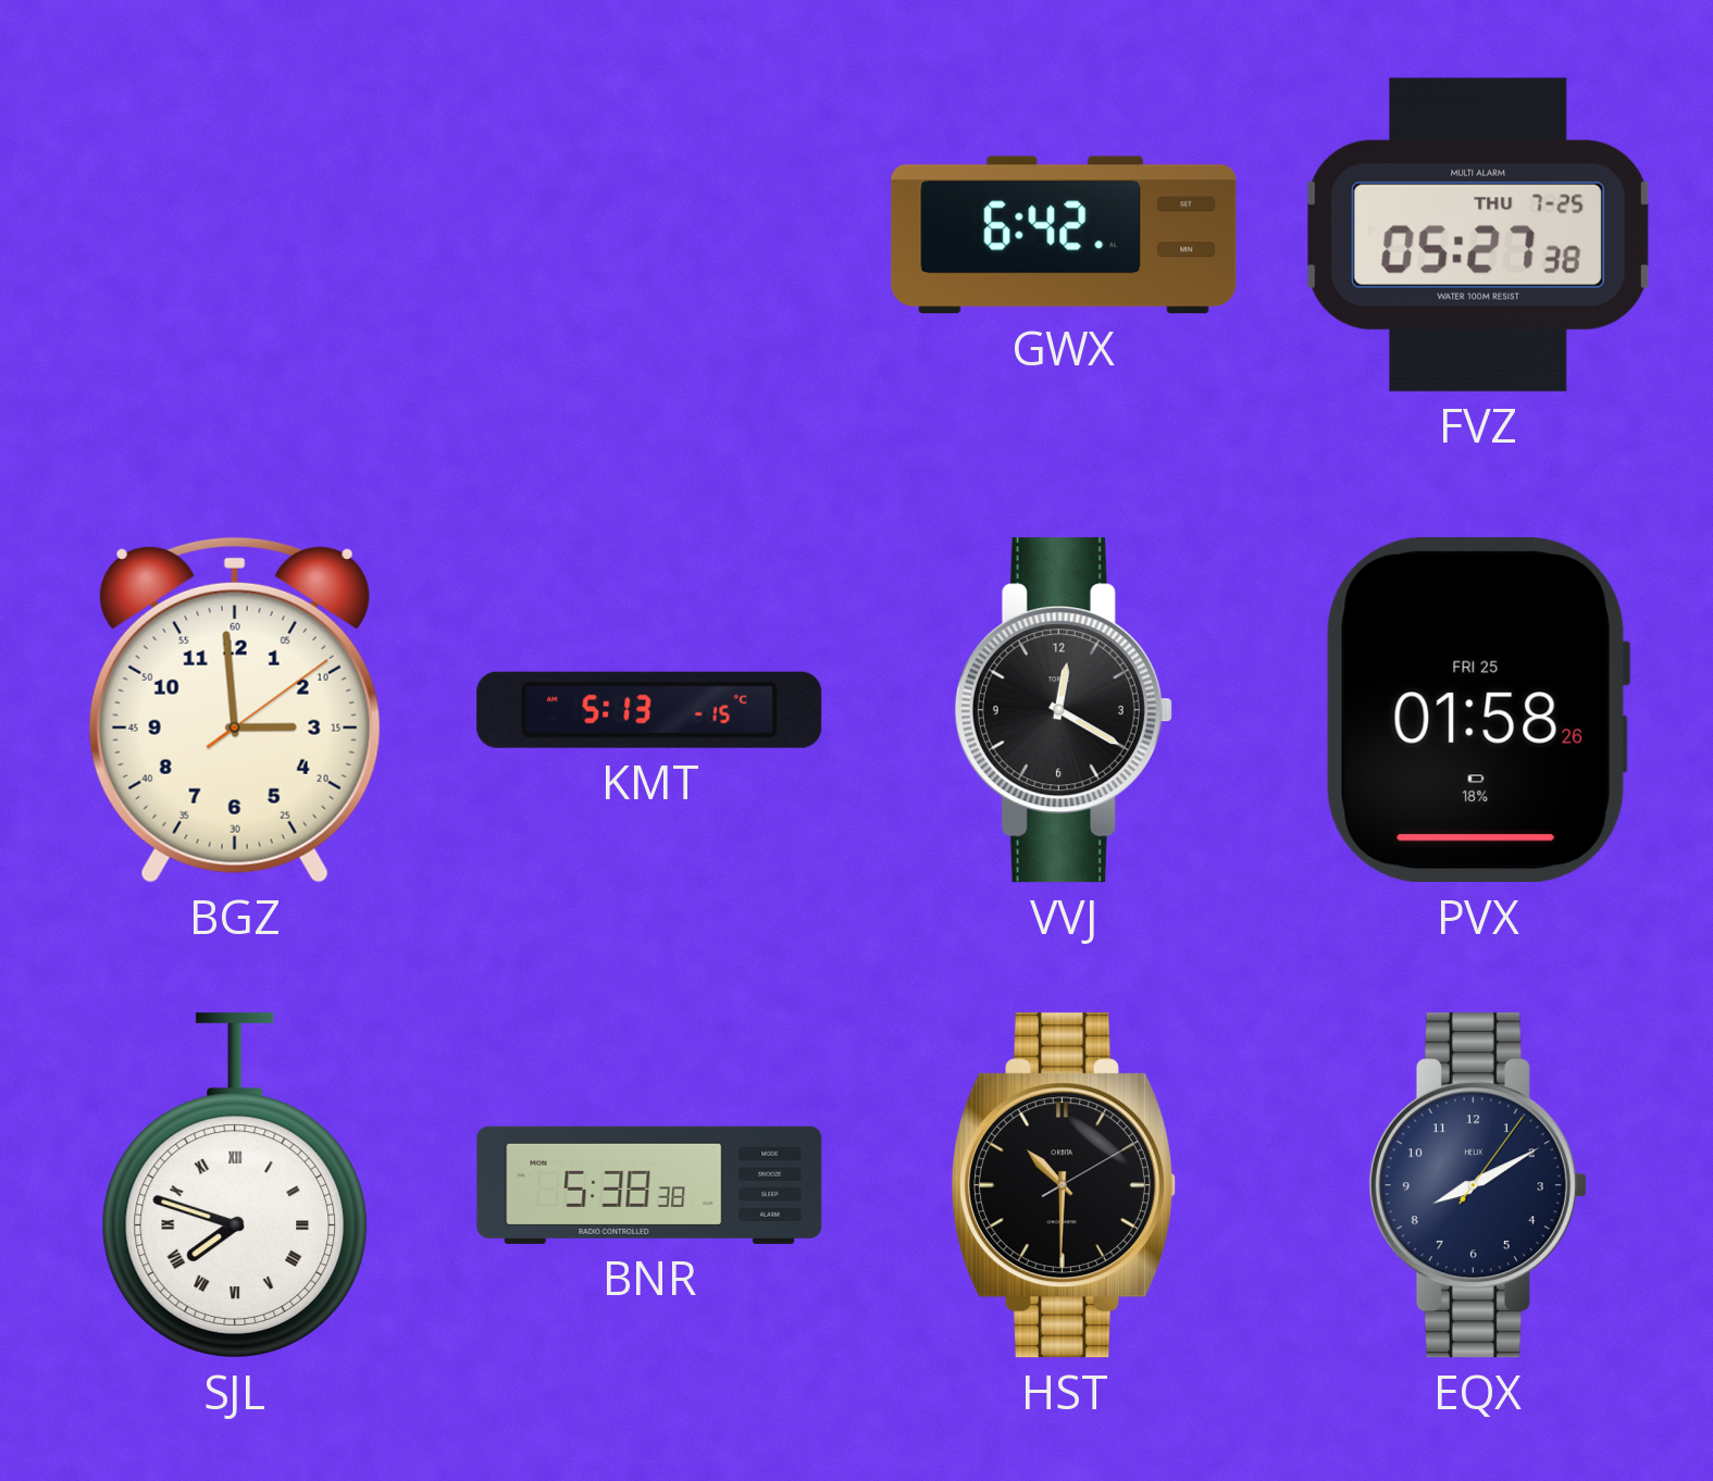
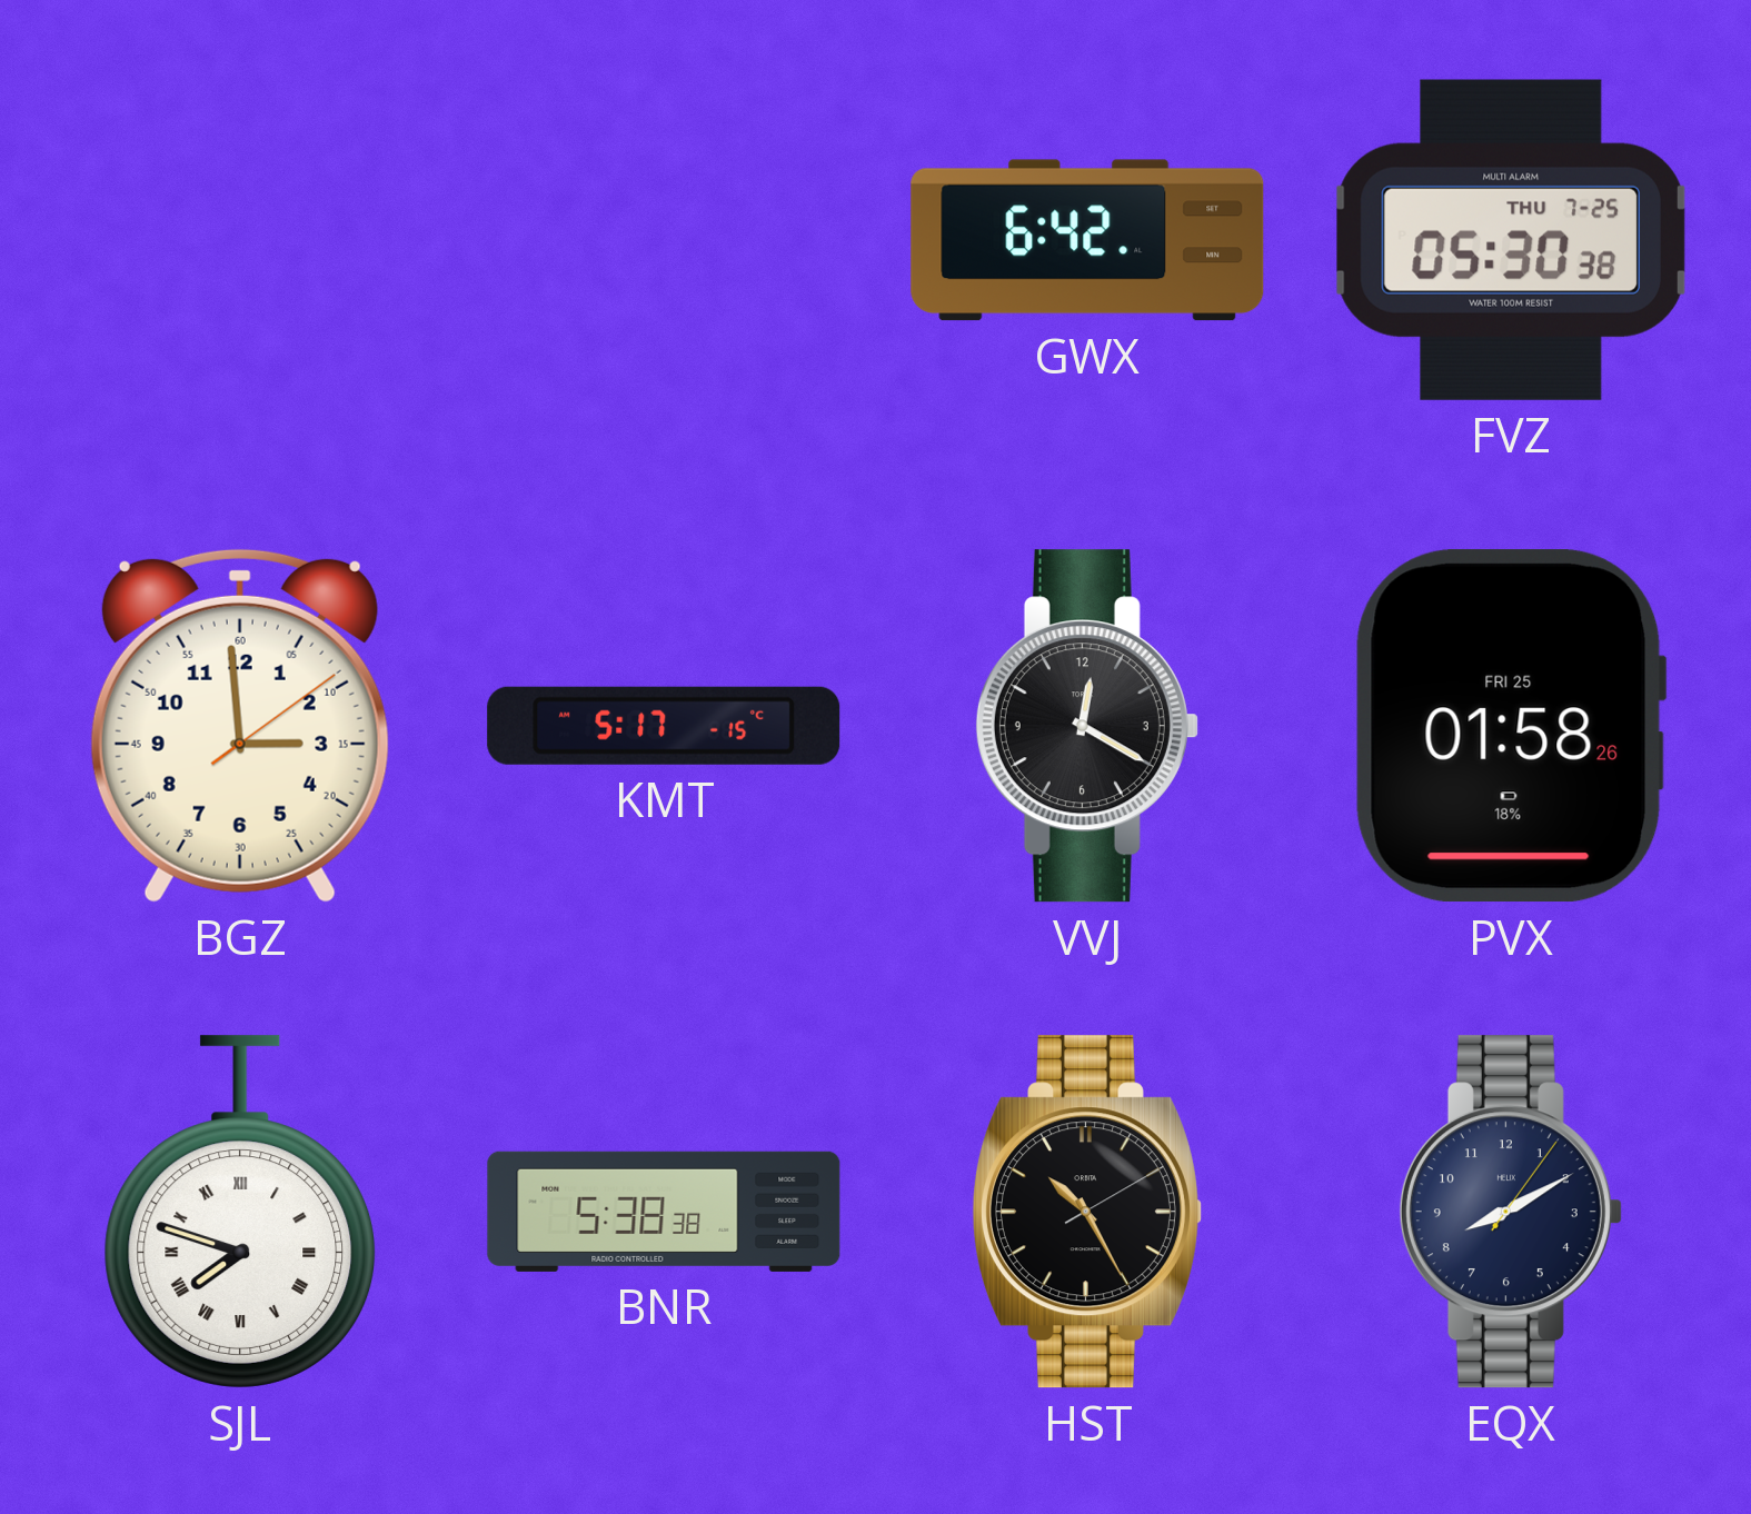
FVZ: 05:27 -> 05:30 (1511, 240)
KMT: 5:13 -> 5:17 (664, 726)
HST: 10:30 -> 10:25 (1086, 1212)
